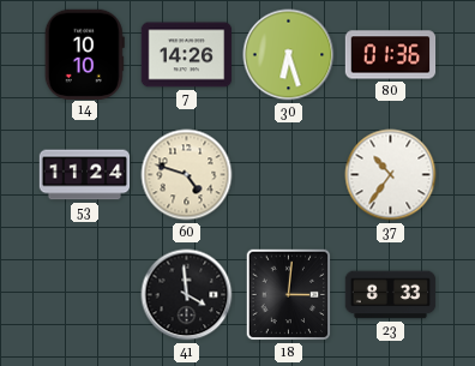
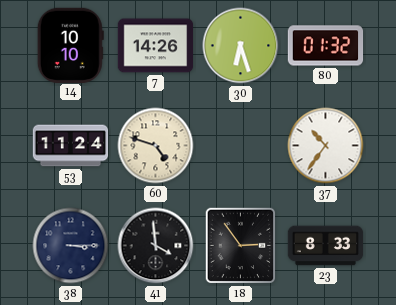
80: 01:36 -> 01:32 (326, 46)
38: none -> 3:15 (71, 246)
18: 3:01 -> 2:54 (241, 246)
